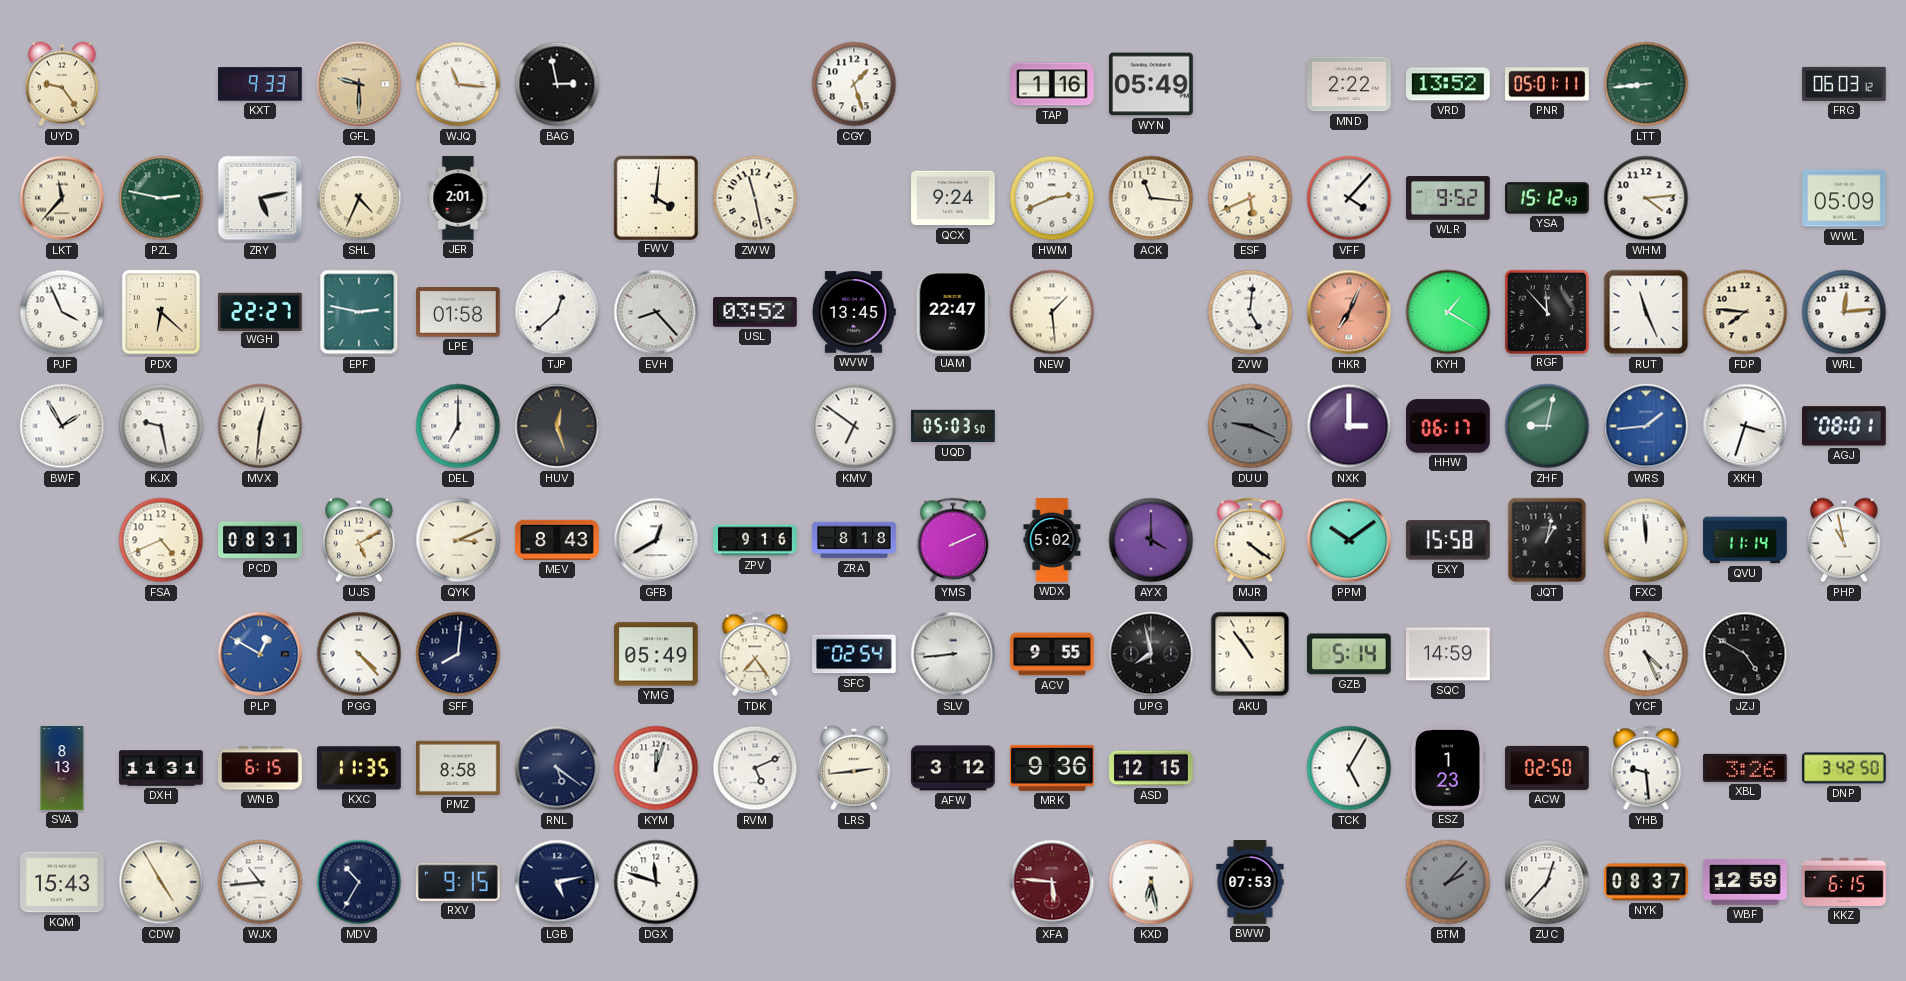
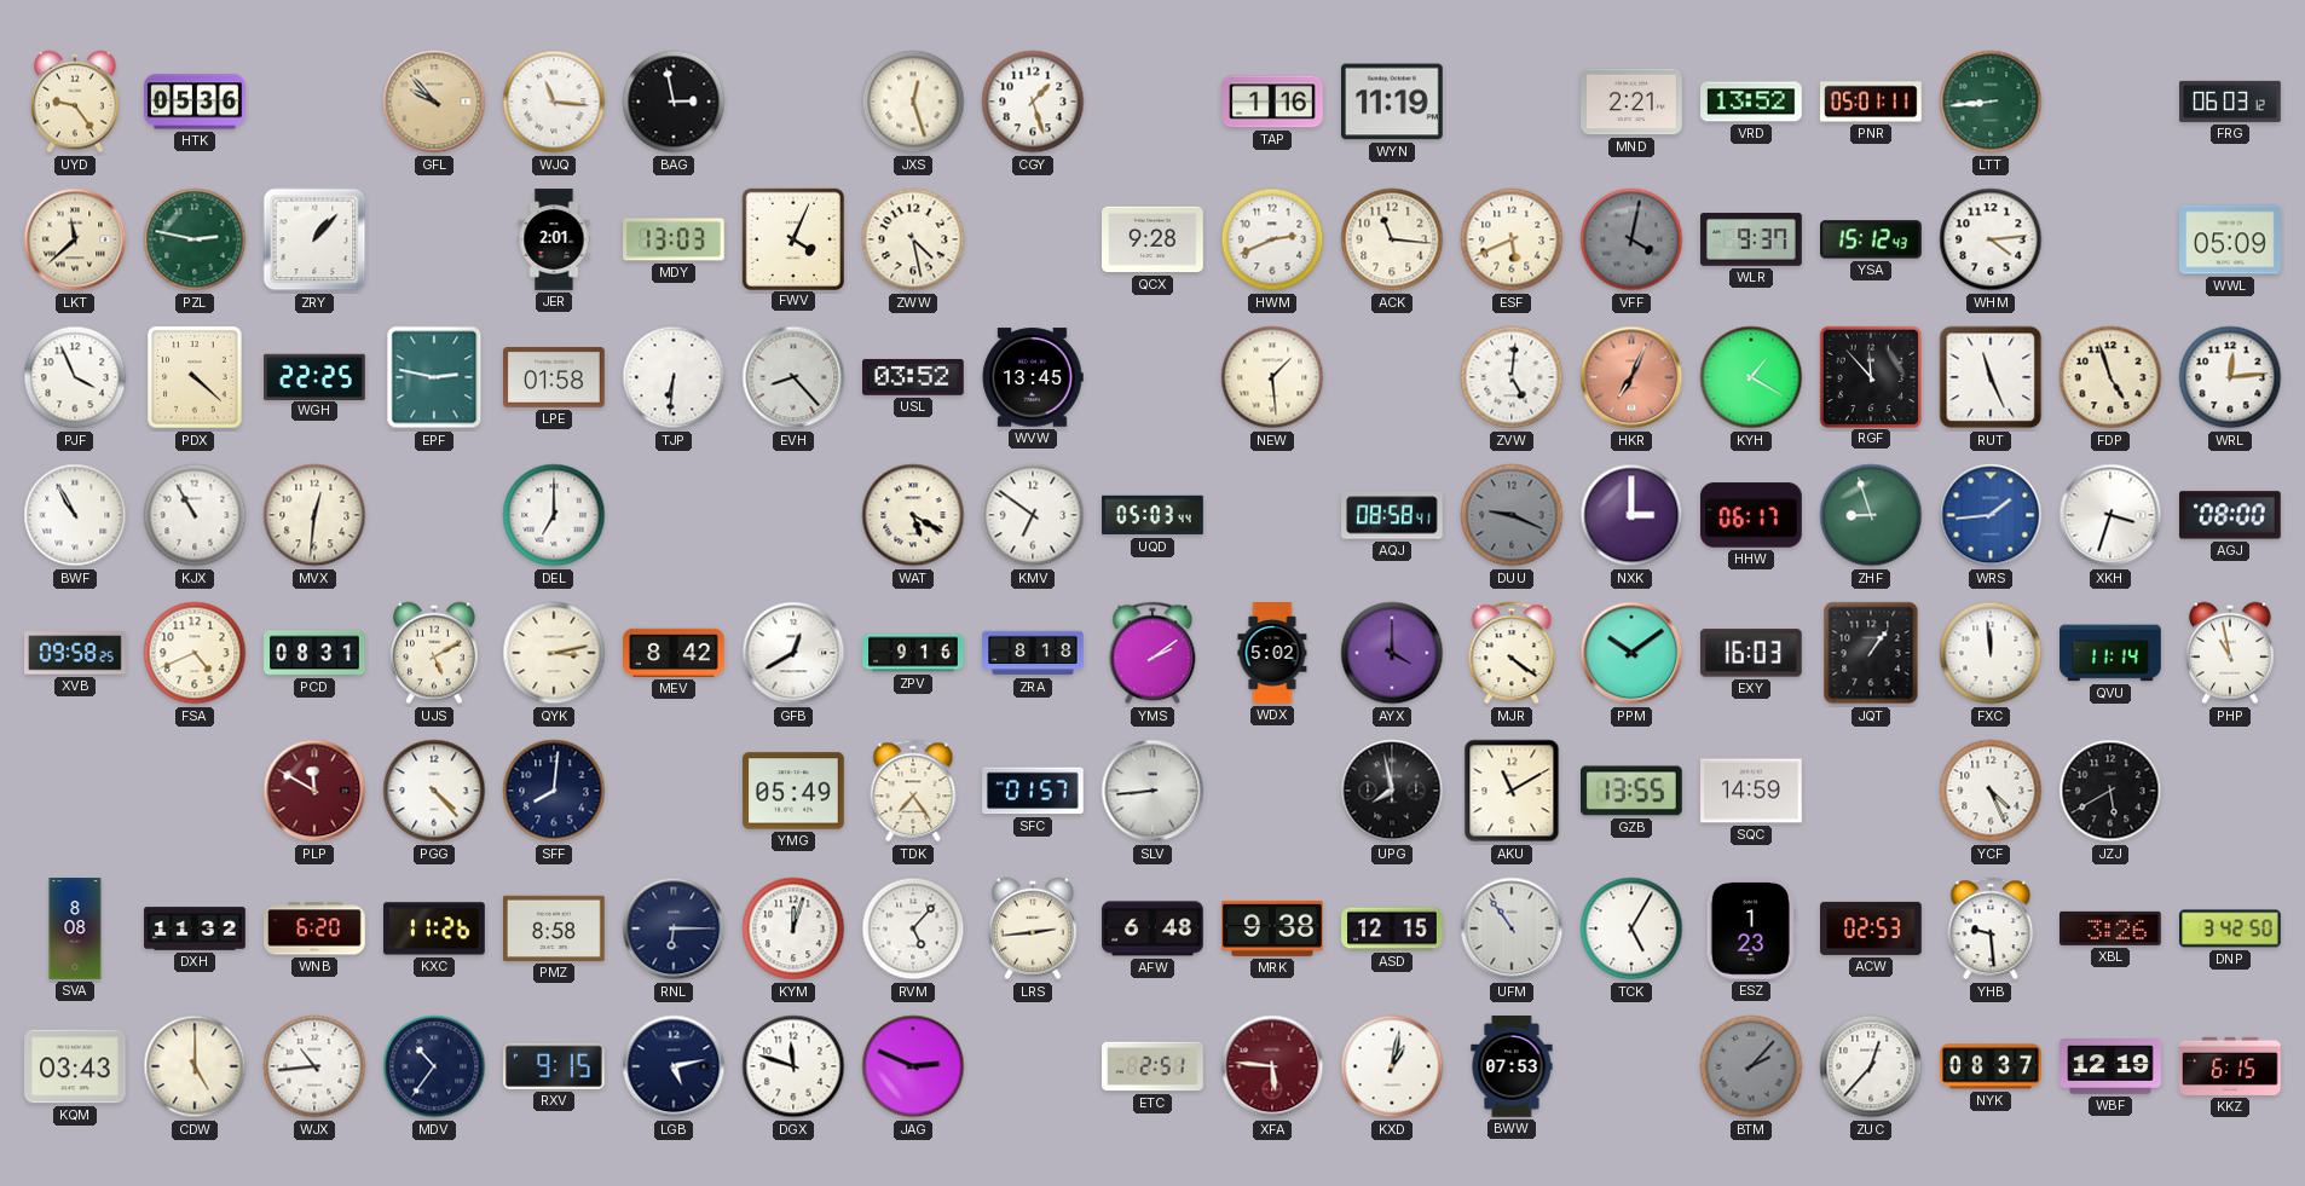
HTK: none -> 05:36 (195, 102)
KXT: 9:33 -> none (260, 84)
GFL: 9:30 -> 9:53 (434, 102)
JXS: none -> 12:27 (913, 102)
WYN: 05:49 -> 11:19 (1393, 102)
MND: 2:22 -> 2:21 (1631, 102)
LKT: 11:37 -> 11:38 (75, 239)
ZRY: 5:13 -> 1:07 (314, 239)
SHL: 4:34 -> none (359, 198)
MDY: none -> 13:03 (675, 239)
FWV: 4:01 -> 4:04 (792, 238)
ZWW: 11:28 -> 4:28 (913, 239)
QCX: 9:24 -> 9:28 (1152, 239)
VFF: 4:07 -> 4:02 (1631, 239)
VFF dial: white -> grey (1631, 239)
WLR: 9:52 -> 9:37 (1751, 239)
PDX: 6:22 -> 4:22 (195, 377)
WGH: 22:27 -> 22:25 (314, 376)
TJP: 12:38 -> 6:31 (674, 377)
UAM: 22:47 -> none (953, 313)
FDP: 7:46 -> 4:57 (2110, 377)
BWF: 1:55 -> 10:55 (75, 515)
KJX: 9:28 -> 10:55 (195, 515)
HUV: 12:27 -> none (557, 426)
WAT: none -> 5:20 (913, 515)
UQD: 05:03:50 -> 05:03:44 (1152, 515)
AQJ: none -> 08:58 (1393, 515)
ZHF: 9:02 -> 8:57 (1871, 515)
AGJ: 08:01 -> 08:00 (2231, 515)
XVB: none -> 09:58 (76, 653)
QYK: 3:11 -> 3:13 (554, 653)
MEV: 8:43 -> 8:42 (674, 653)
YMS: 2:11 -> 2:09 (1152, 653)
EXY: 15:58 -> 16:03 (1751, 653)
JQT: 1:02 -> 1:06 (1871, 653)
PLP: 12:50 -> 11:50 (314, 791)
PLP dial: blue -> burgundy (314, 791)
SFC: 02:54 -> 01:57 (1034, 791)
ACV: 9:55 -> none (1052, 654)
AKU: 10:54 -> 11:10 (1512, 791)
GZB: 5:14 -> 13:55 (1633, 791)
JZJ: 4:50 -> 5:40 (2110, 791)
SVA: 8:13 -> 8:08 (75, 928)
DXH: 11:31 -> 11:32 (195, 928)
WNB: 6:15 -> 6:20 (314, 928)
KXC: 11:35 -> 11:26 (435, 928)
RNL: 5:21 -> 6:15 (674, 928)
RVM: 5:11 -> 5:07 (913, 928)
AFW: 3:12 -> 6:48 (1154, 928)
MRK: 9:36 -> 9:38 (1273, 928)
UFM: none -> 10:54 (1512, 928)
ACW: 02:50 -> 02:53 (1872, 928)
KQM: 15:43 -> 03:43 (75, 1066)
CDW: 4:55 -> 5:00 (195, 1066)
MDV: 10:35 -> 10:36 (434, 1066)
JAG: none -> 2:49 (913, 1066)
ETC: none -> 2:51 (1152, 1066)
KXD: 6:28 -> 1:02 (1392, 1066)
WBF: 12:59 -> 12:19 (2110, 1066)
